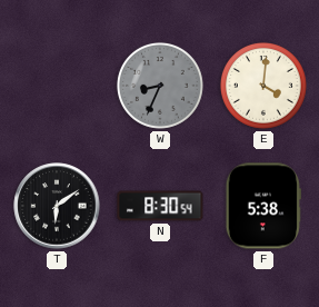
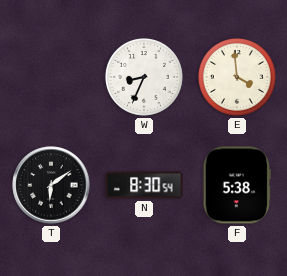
W dial: grey -> white (144, 77)
E: 4:01 -> 3:59 (237, 77)
